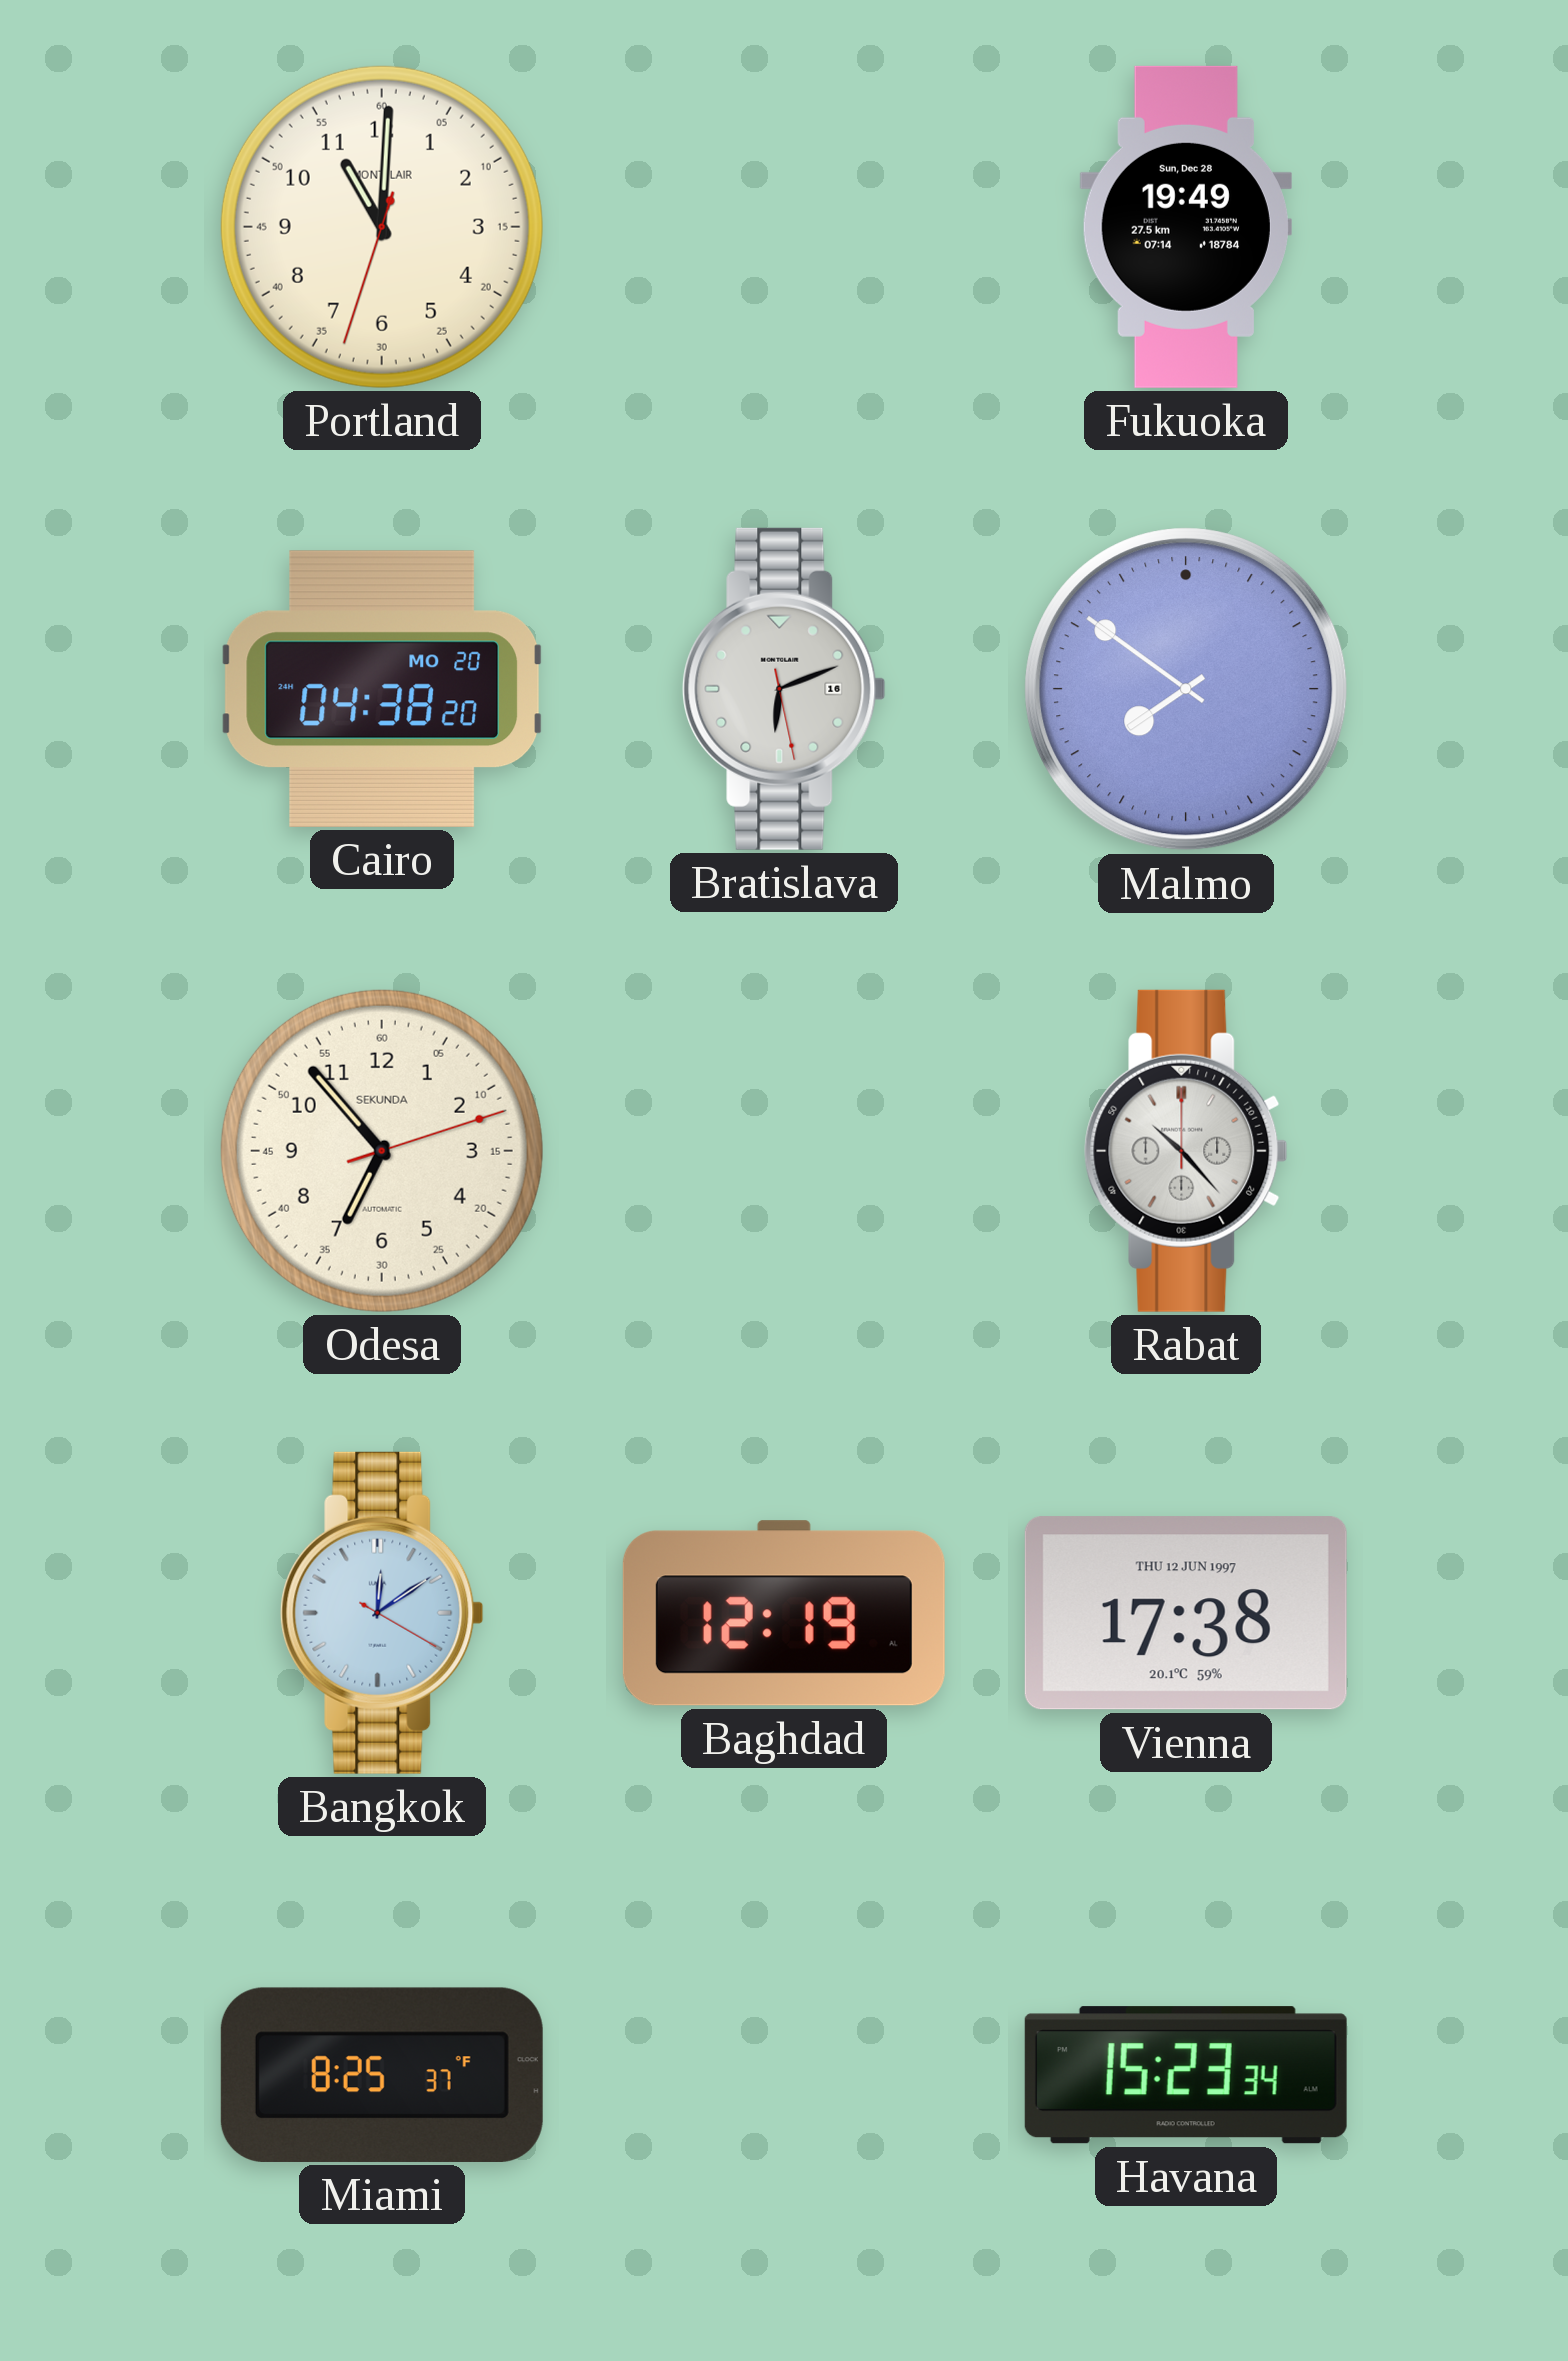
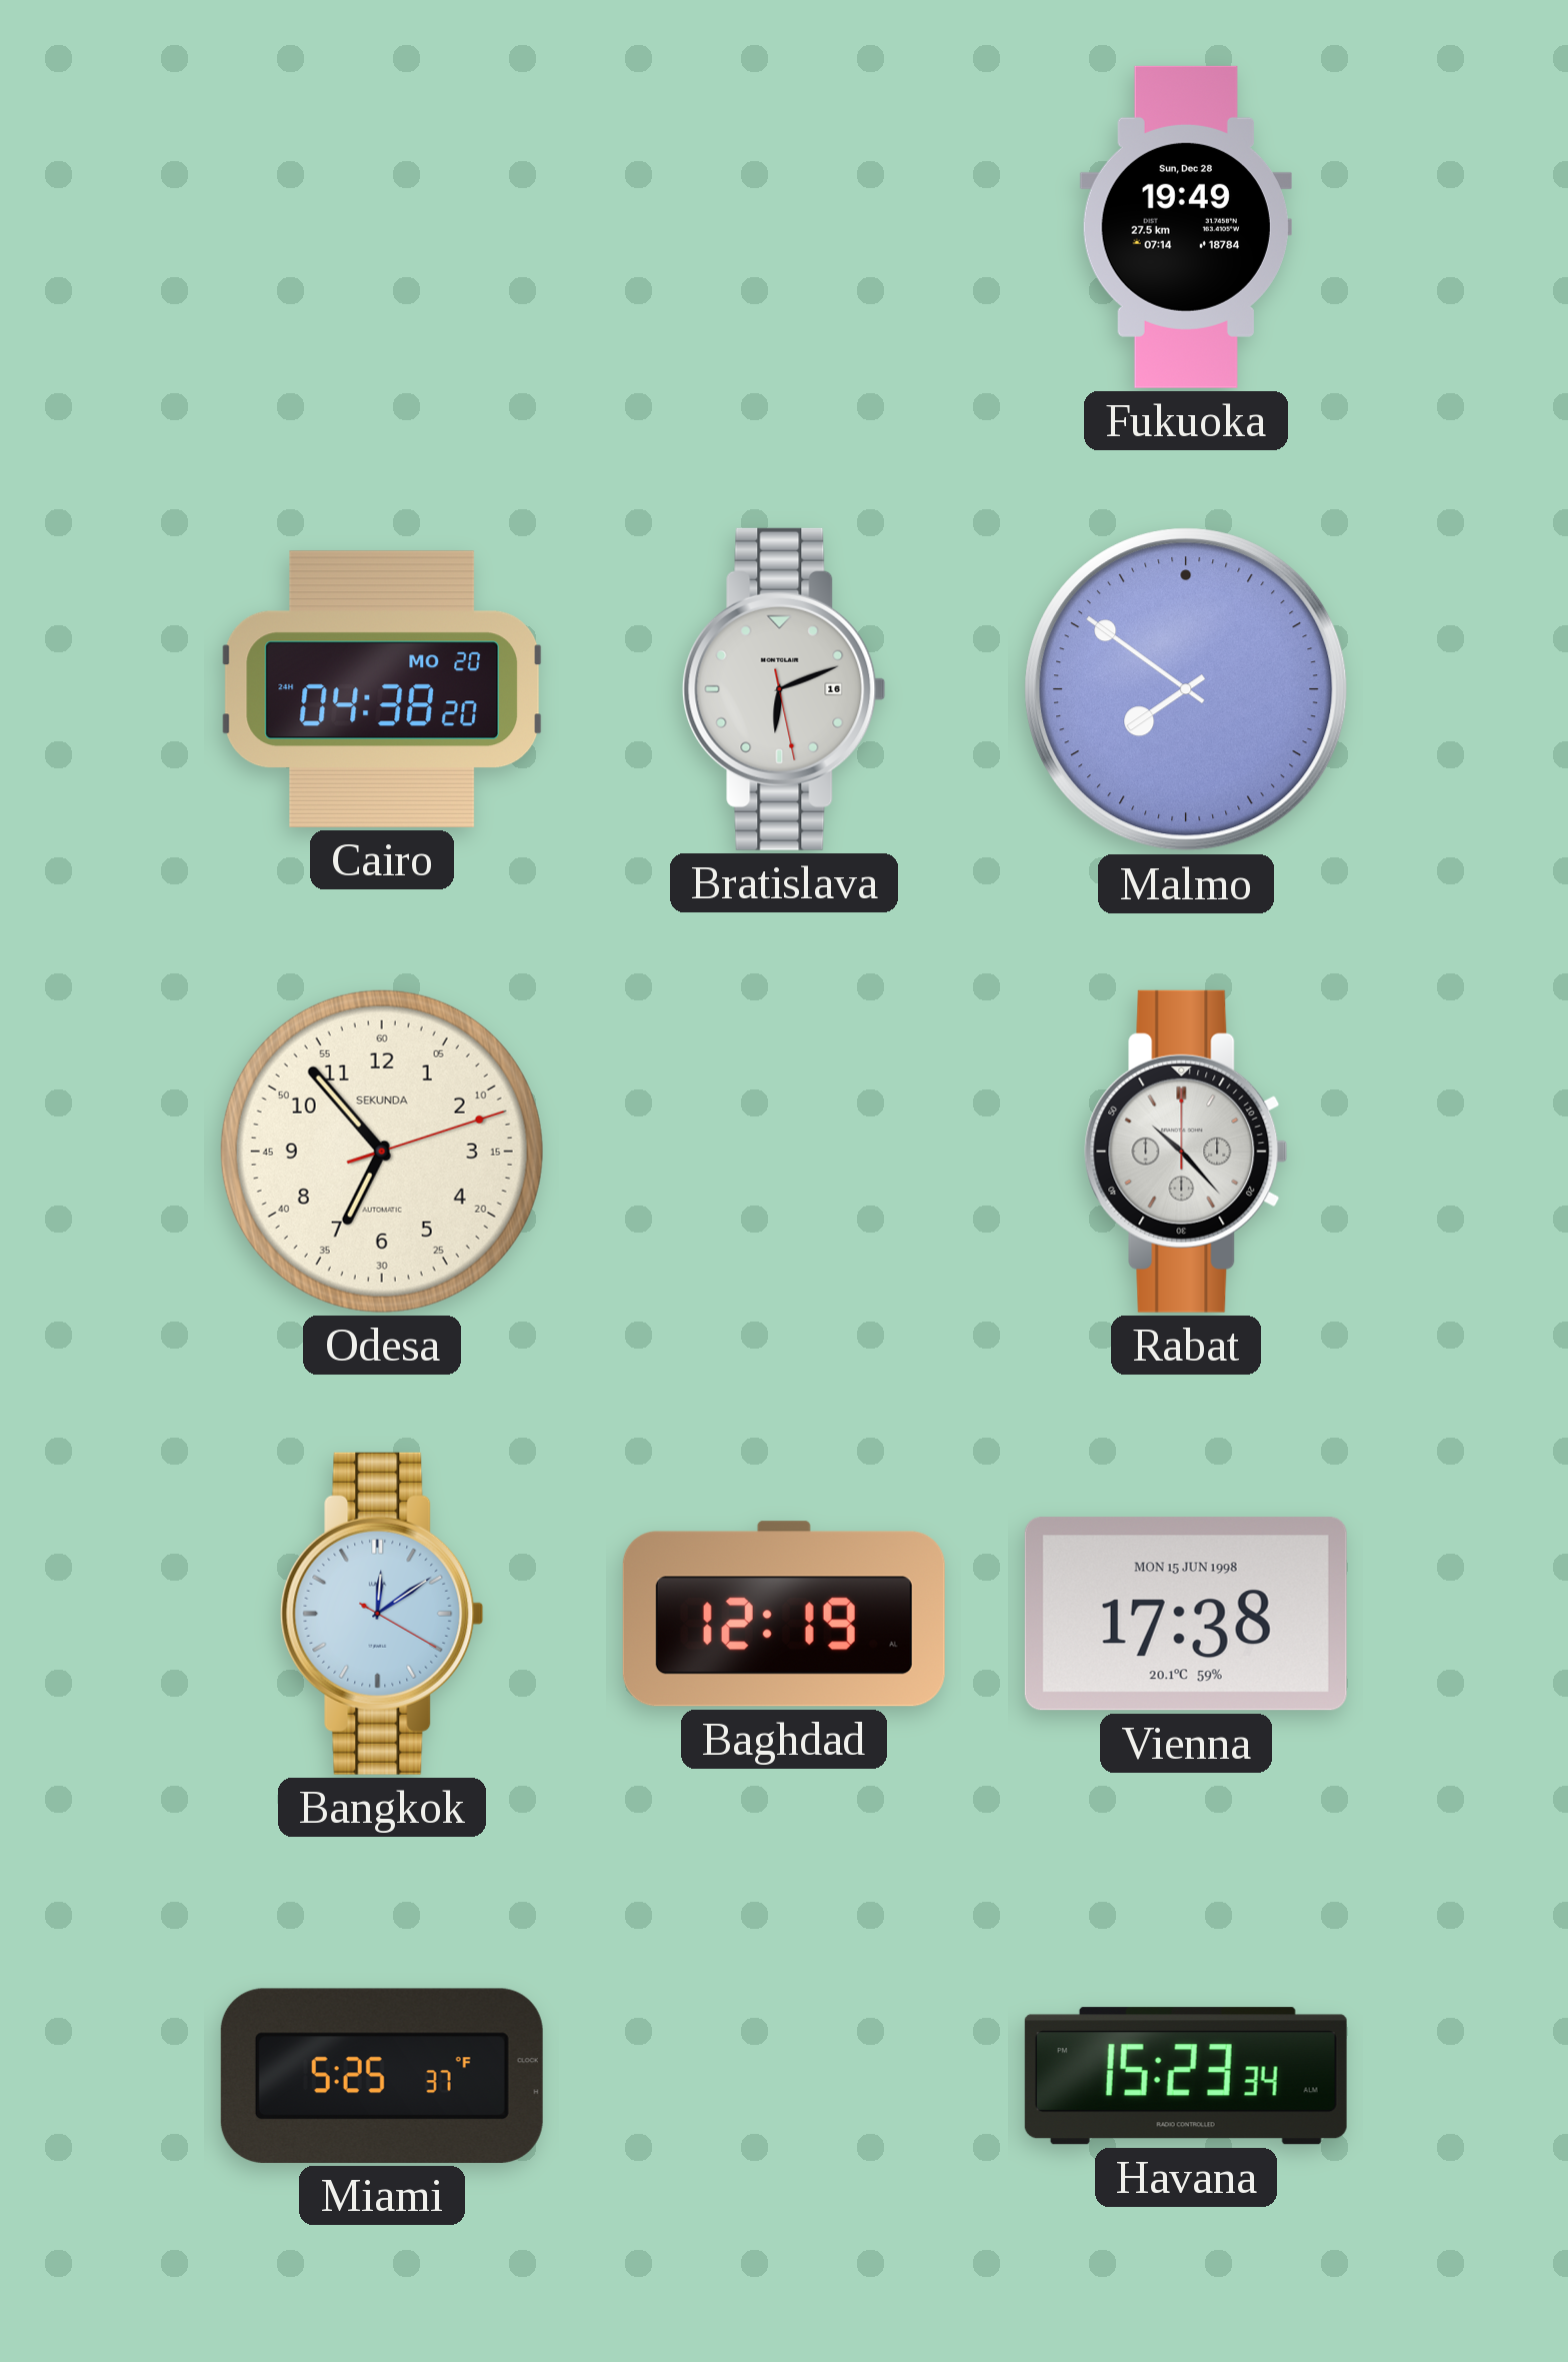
Portland: 11:00 -> none (382, 227)
Vienna date: THU 12 JUN 1997 -> MON 15 JUN 1998 (1186, 1614)
Miami: 8:25 -> 5:25 (382, 2076)
